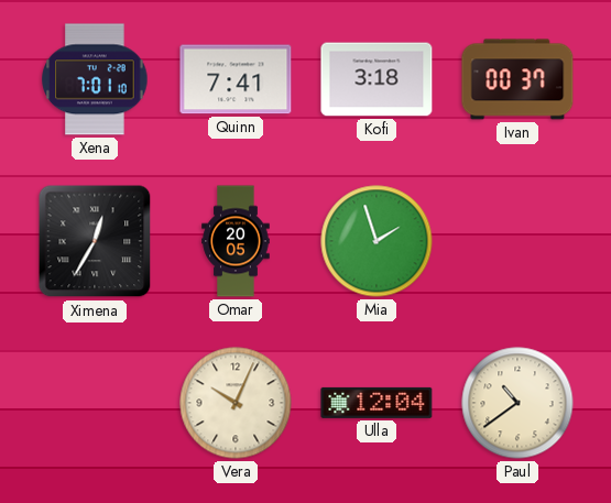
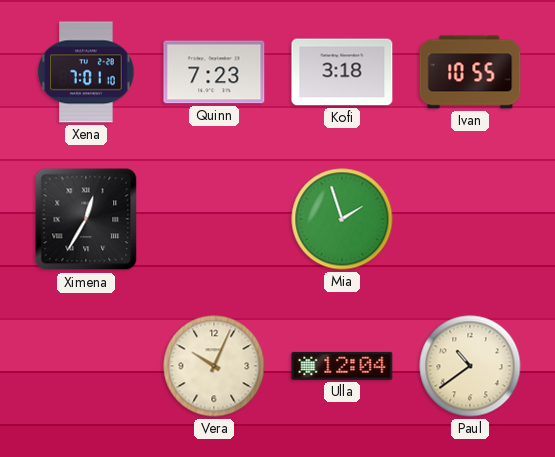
Quinn: 7:41 -> 7:23 (214, 72)
Ivan: 00:37 -> 10:55 (470, 72)
Omar: 20:05 -> none (236, 241)
